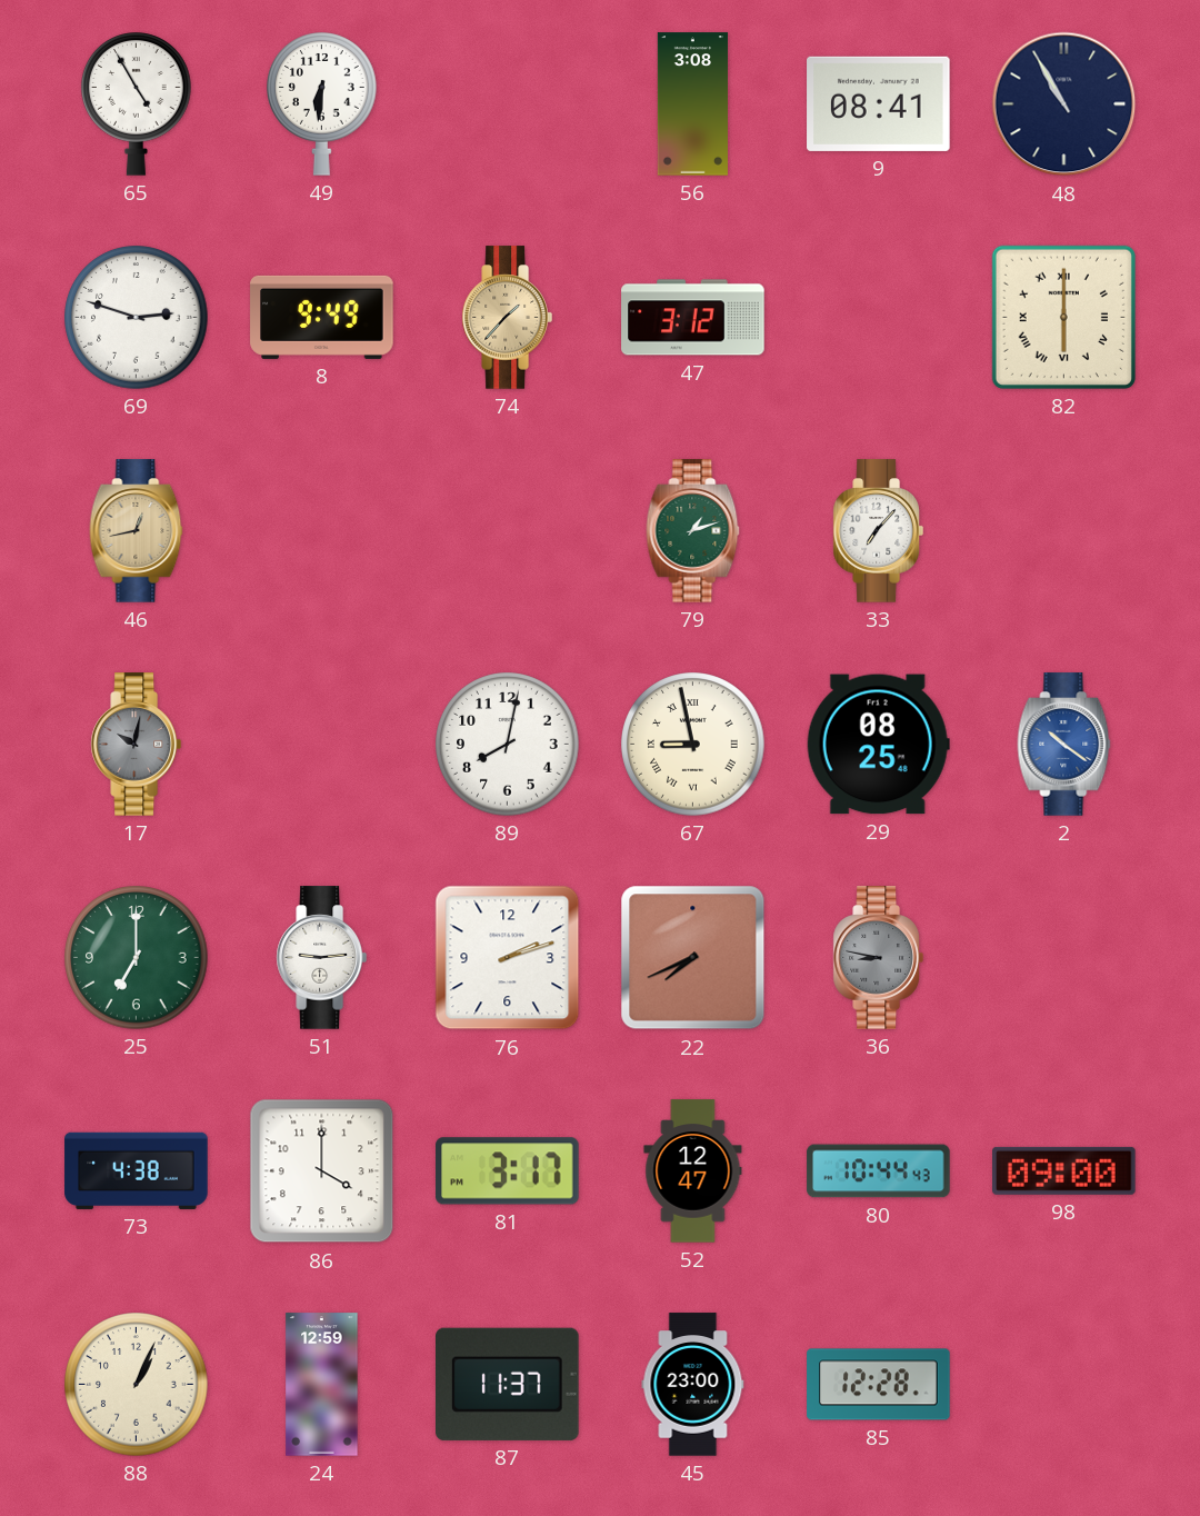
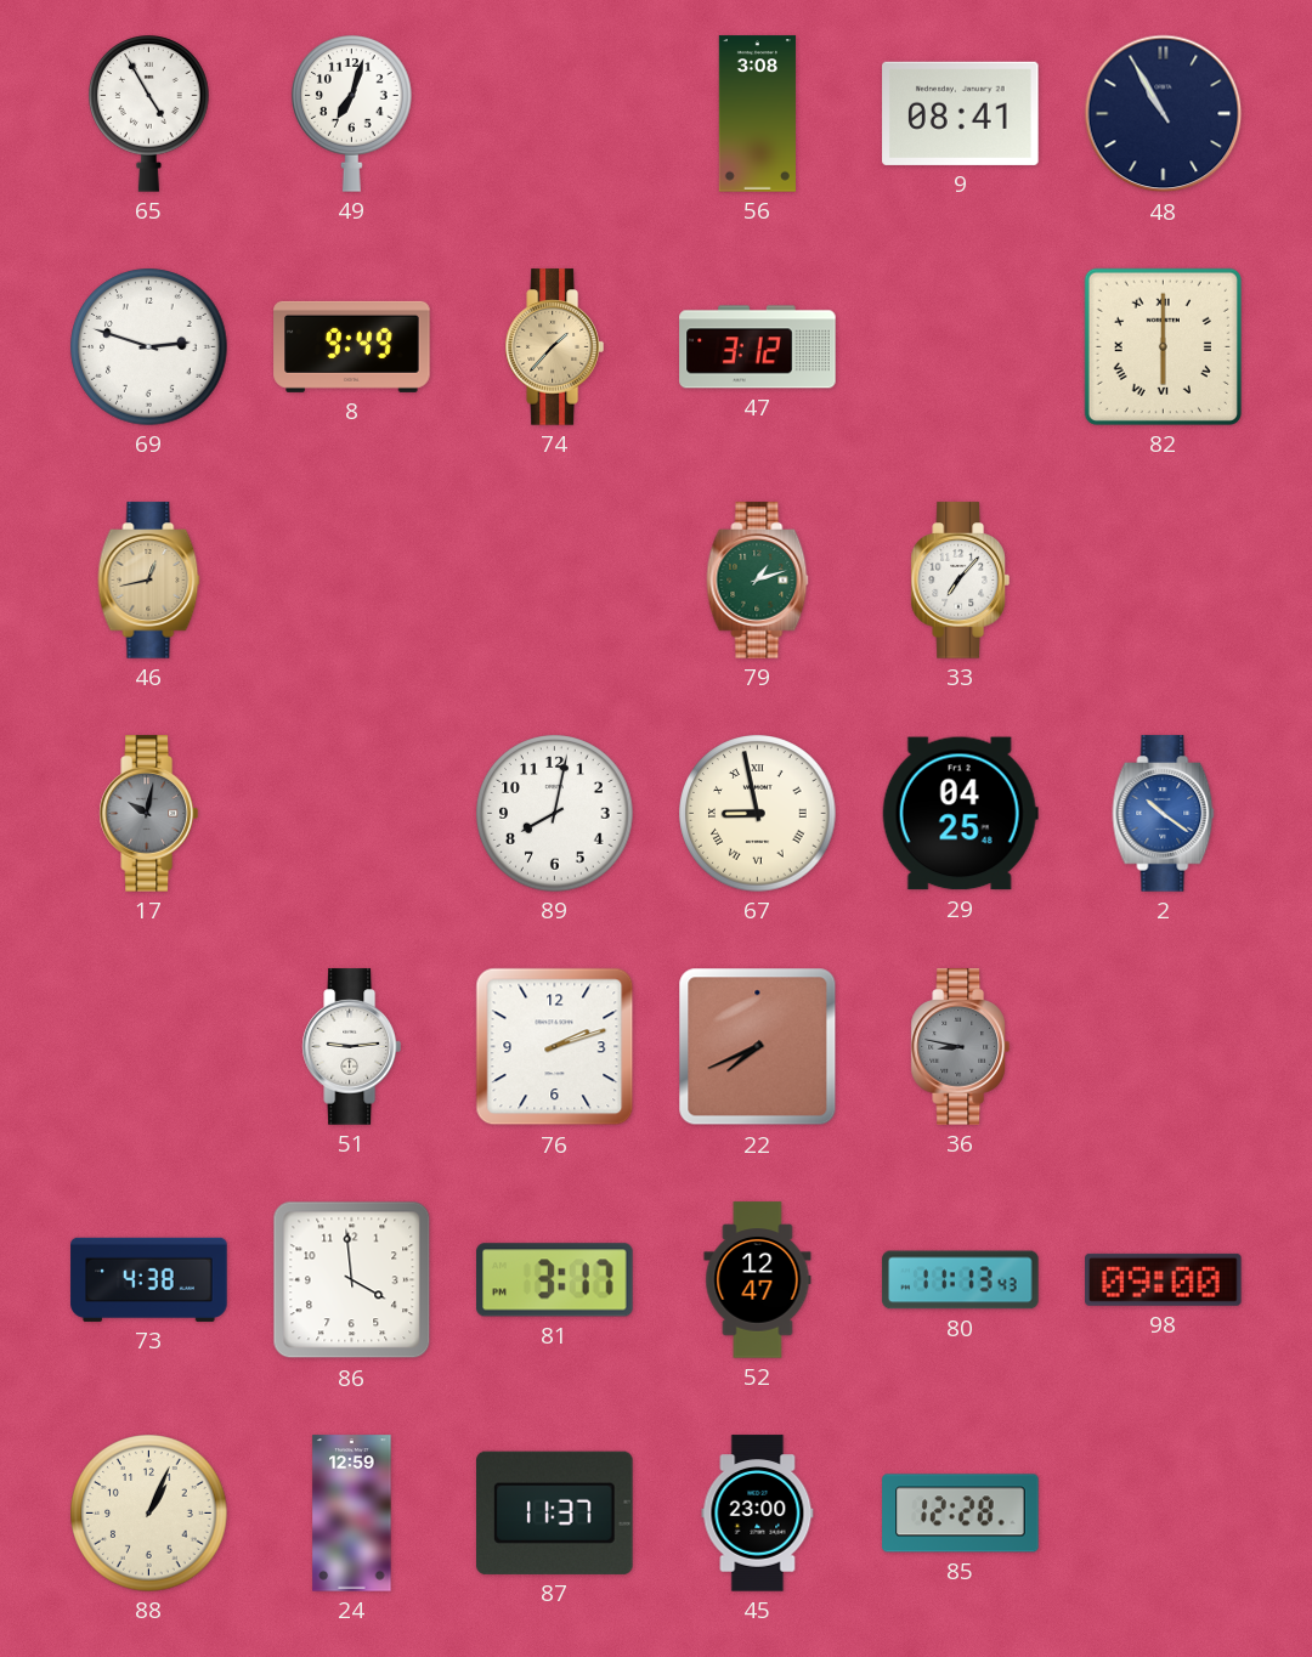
49: 6:31 -> 7:03 (352, 114)
29: 08:25 -> 04:25 (960, 814)
25: 7:00 -> none (137, 958)
86: 4:00 -> 3:59 (352, 1280)
80: 10:44 -> 11:13 (961, 1280)
